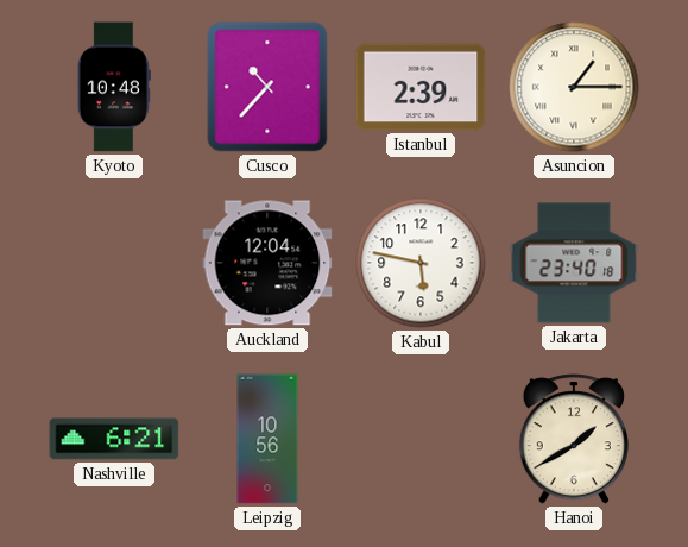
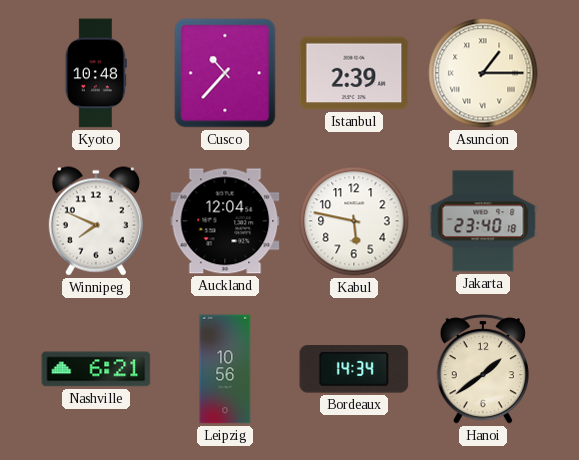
Winnipeg: none -> 7:49 (96, 221)
Bordeaux: none -> 14:34 (354, 369)
Hanoi: 1:40 -> 1:39 (483, 369)
